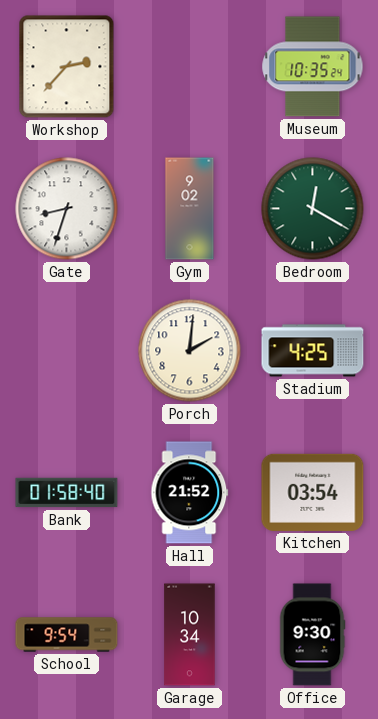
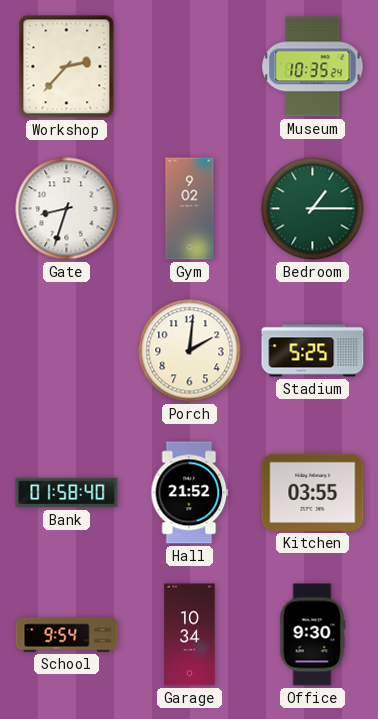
Bedroom: 12:20 -> 1:15 (313, 209)
Stadium: 4:25 -> 5:25 (313, 351)
Kitchen: 03:54 -> 03:55 (313, 492)
